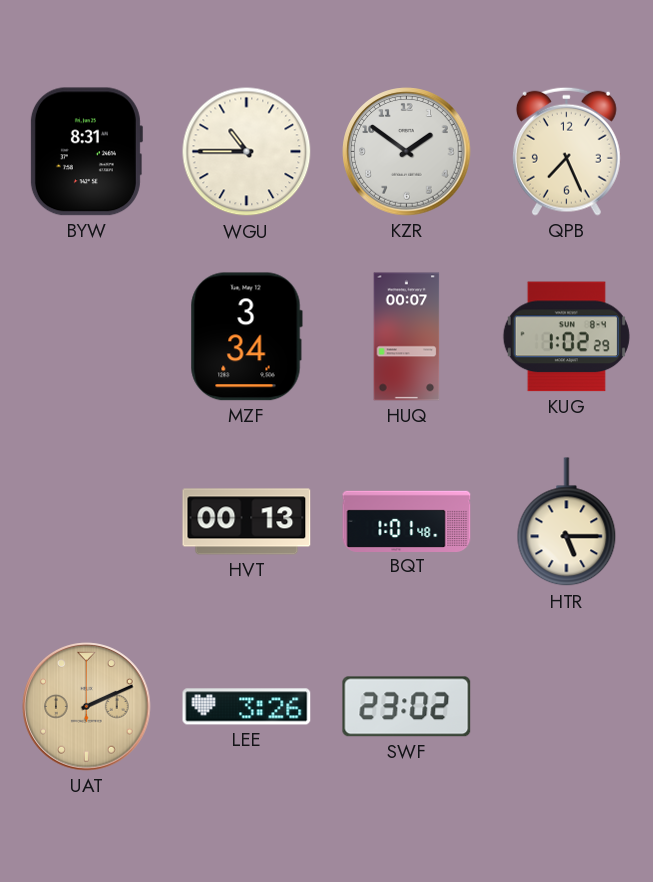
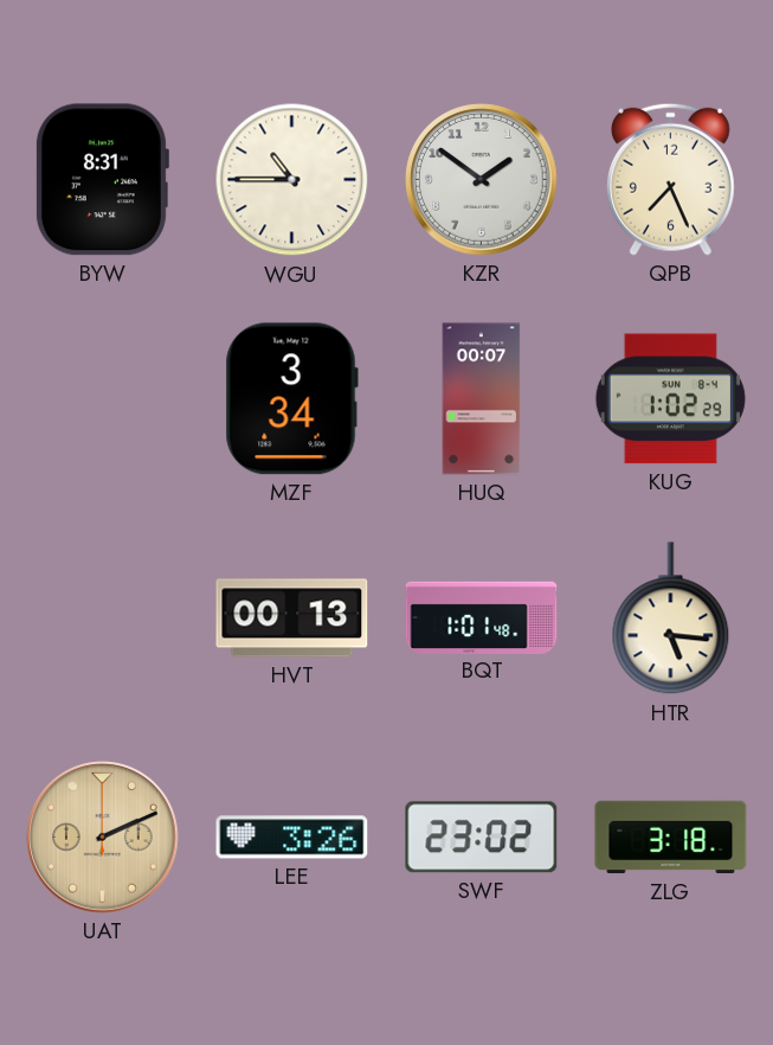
HTR: 5:15 -> 5:16 (671, 618)
ZLG: none -> 3:18 (671, 838)
